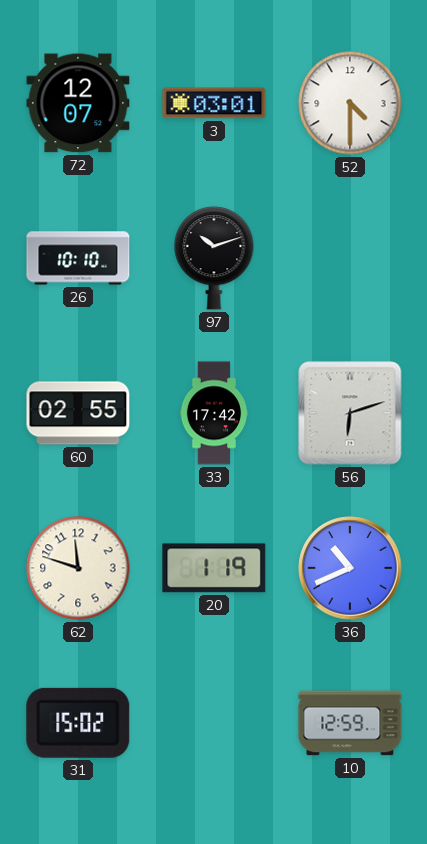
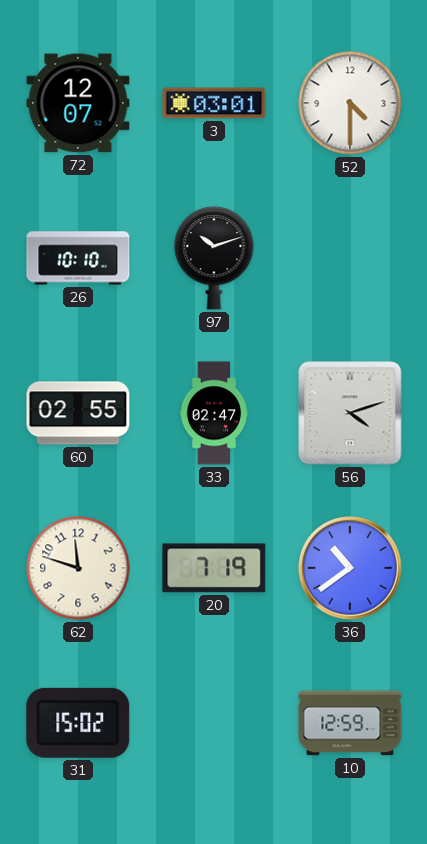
33: 17:42 -> 02:47 (214, 413)
56: 6:12 -> 4:12 (350, 413)
20: 1:19 -> 7:19 (214, 568)
36: 10:41 -> 10:39 (350, 568)
